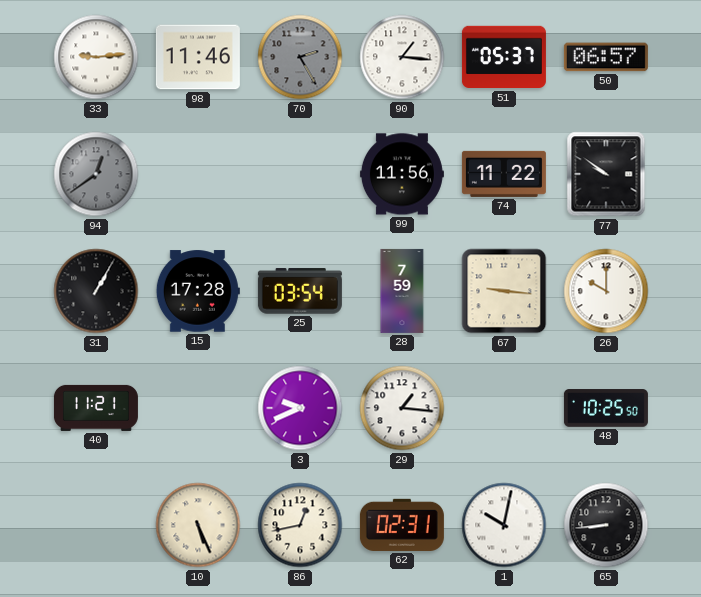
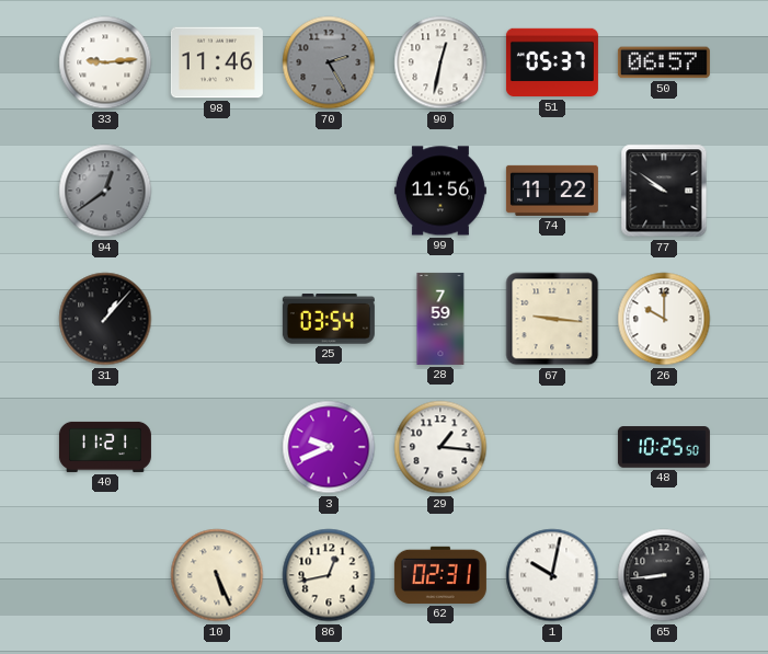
90: 1:16 -> 12:32 (440, 62)
31: 1:05 -> 1:07 (105, 319)
15: 17:28 -> none (198, 291)
